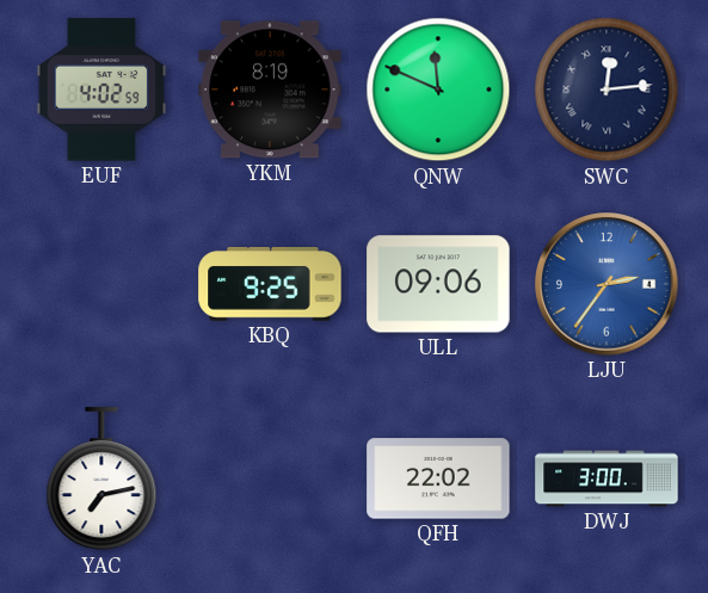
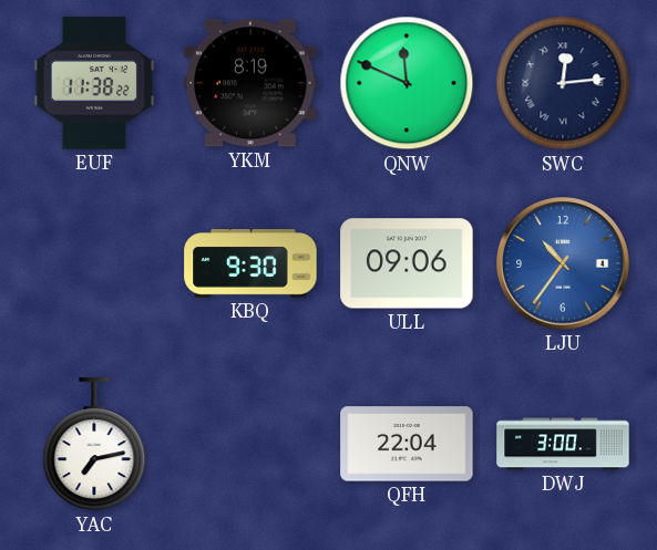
EUF: 4:02 -> 11:38 (94, 83)
KBQ: 9:25 -> 9:30 (250, 263)
LJU: 2:36 -> 10:36 (563, 263)
QFH: 22:02 -> 22:04 (407, 444)
